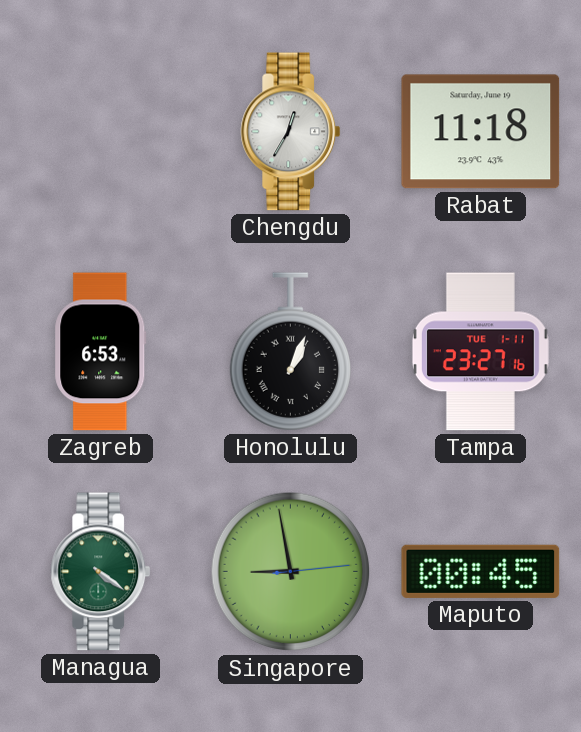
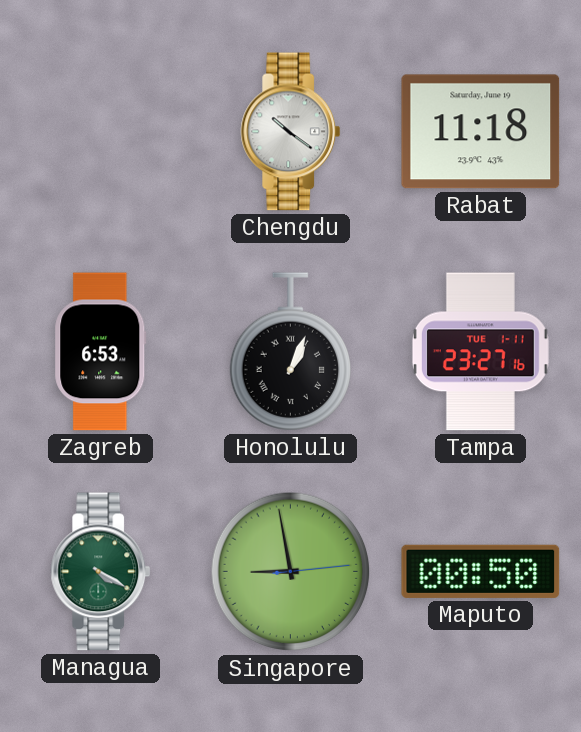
Chengdu: 12:35 -> 10:21 (291, 132)
Managua: 4:21 -> 4:20 (101, 572)
Maputo: 00:45 -> 00:50 (481, 571)
